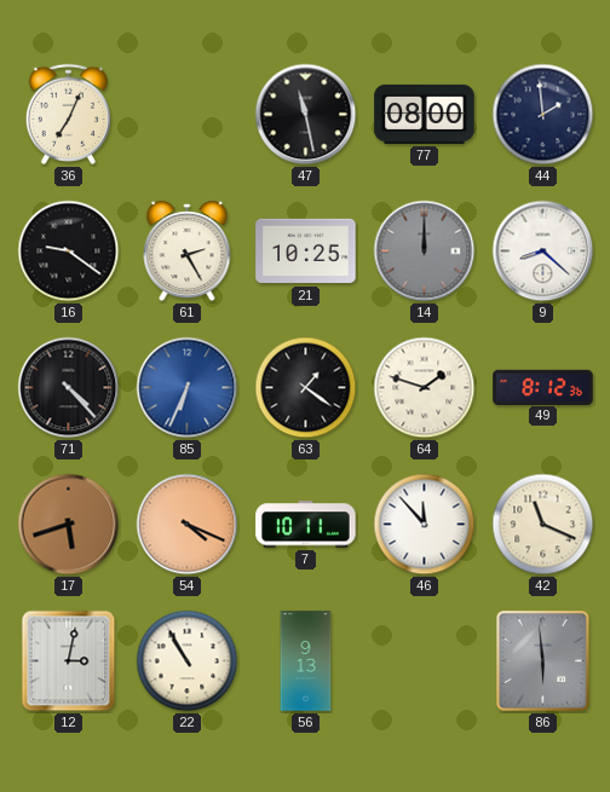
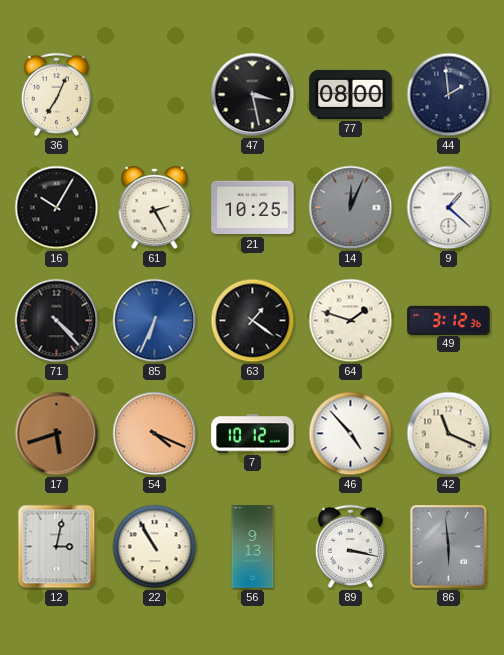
47: 11:28 -> 3:28 (253, 95)
16: 9:21 -> 10:05 (57, 208)
14: 12:00 -> 12:04 (351, 208)
9: 8:22 -> 1:22 (449, 208)
49: 8:12 -> 3:12 (449, 320)
7: 10:11 -> 10:12 (253, 434)
46: 11:53 -> 4:53 (351, 434)
89: none -> 3:17 (350, 546)
